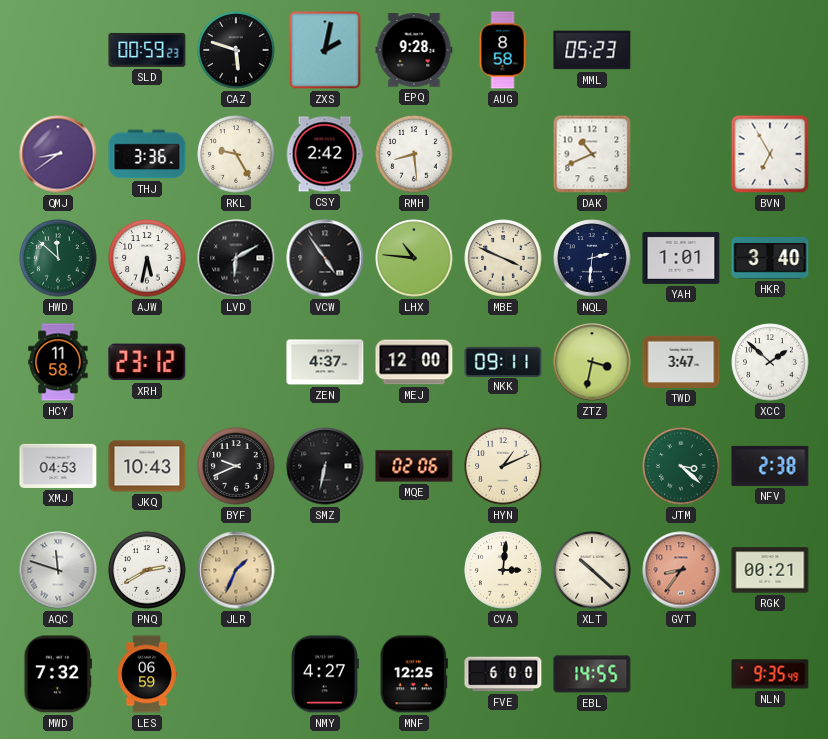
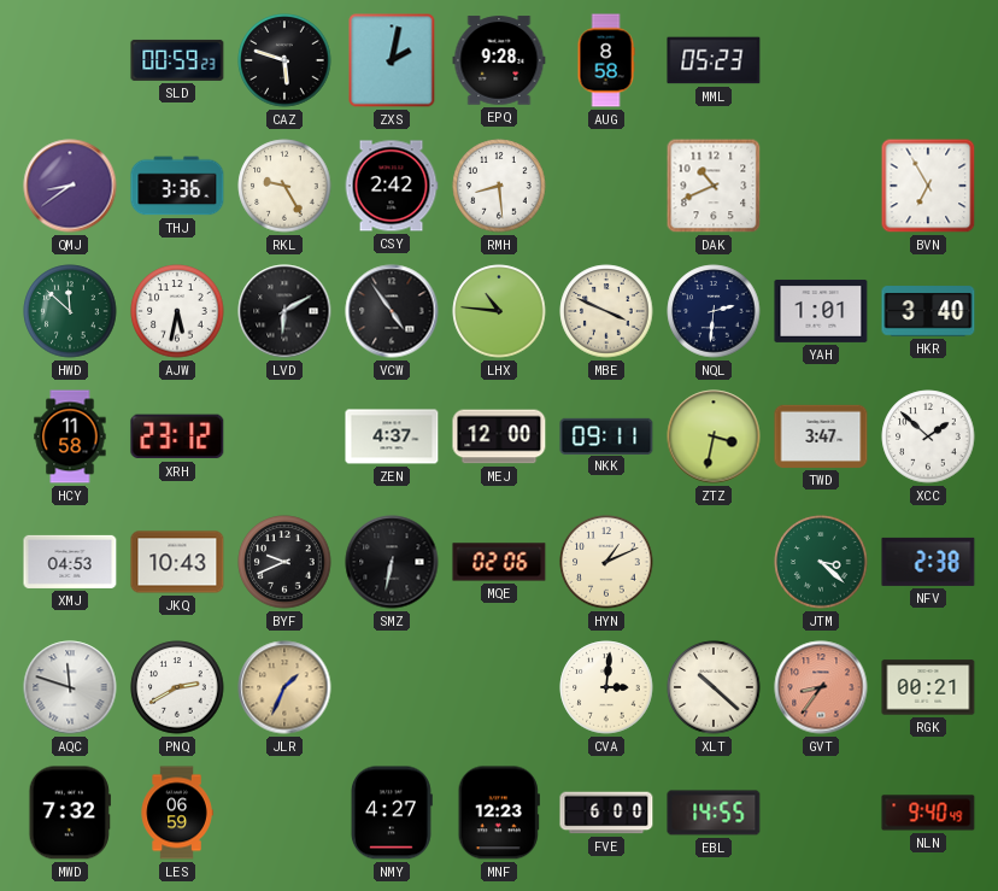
MNF: 12:25 -> 12:23 (499, 813)
NLN: 9:35 -> 9:40 (928, 813)
